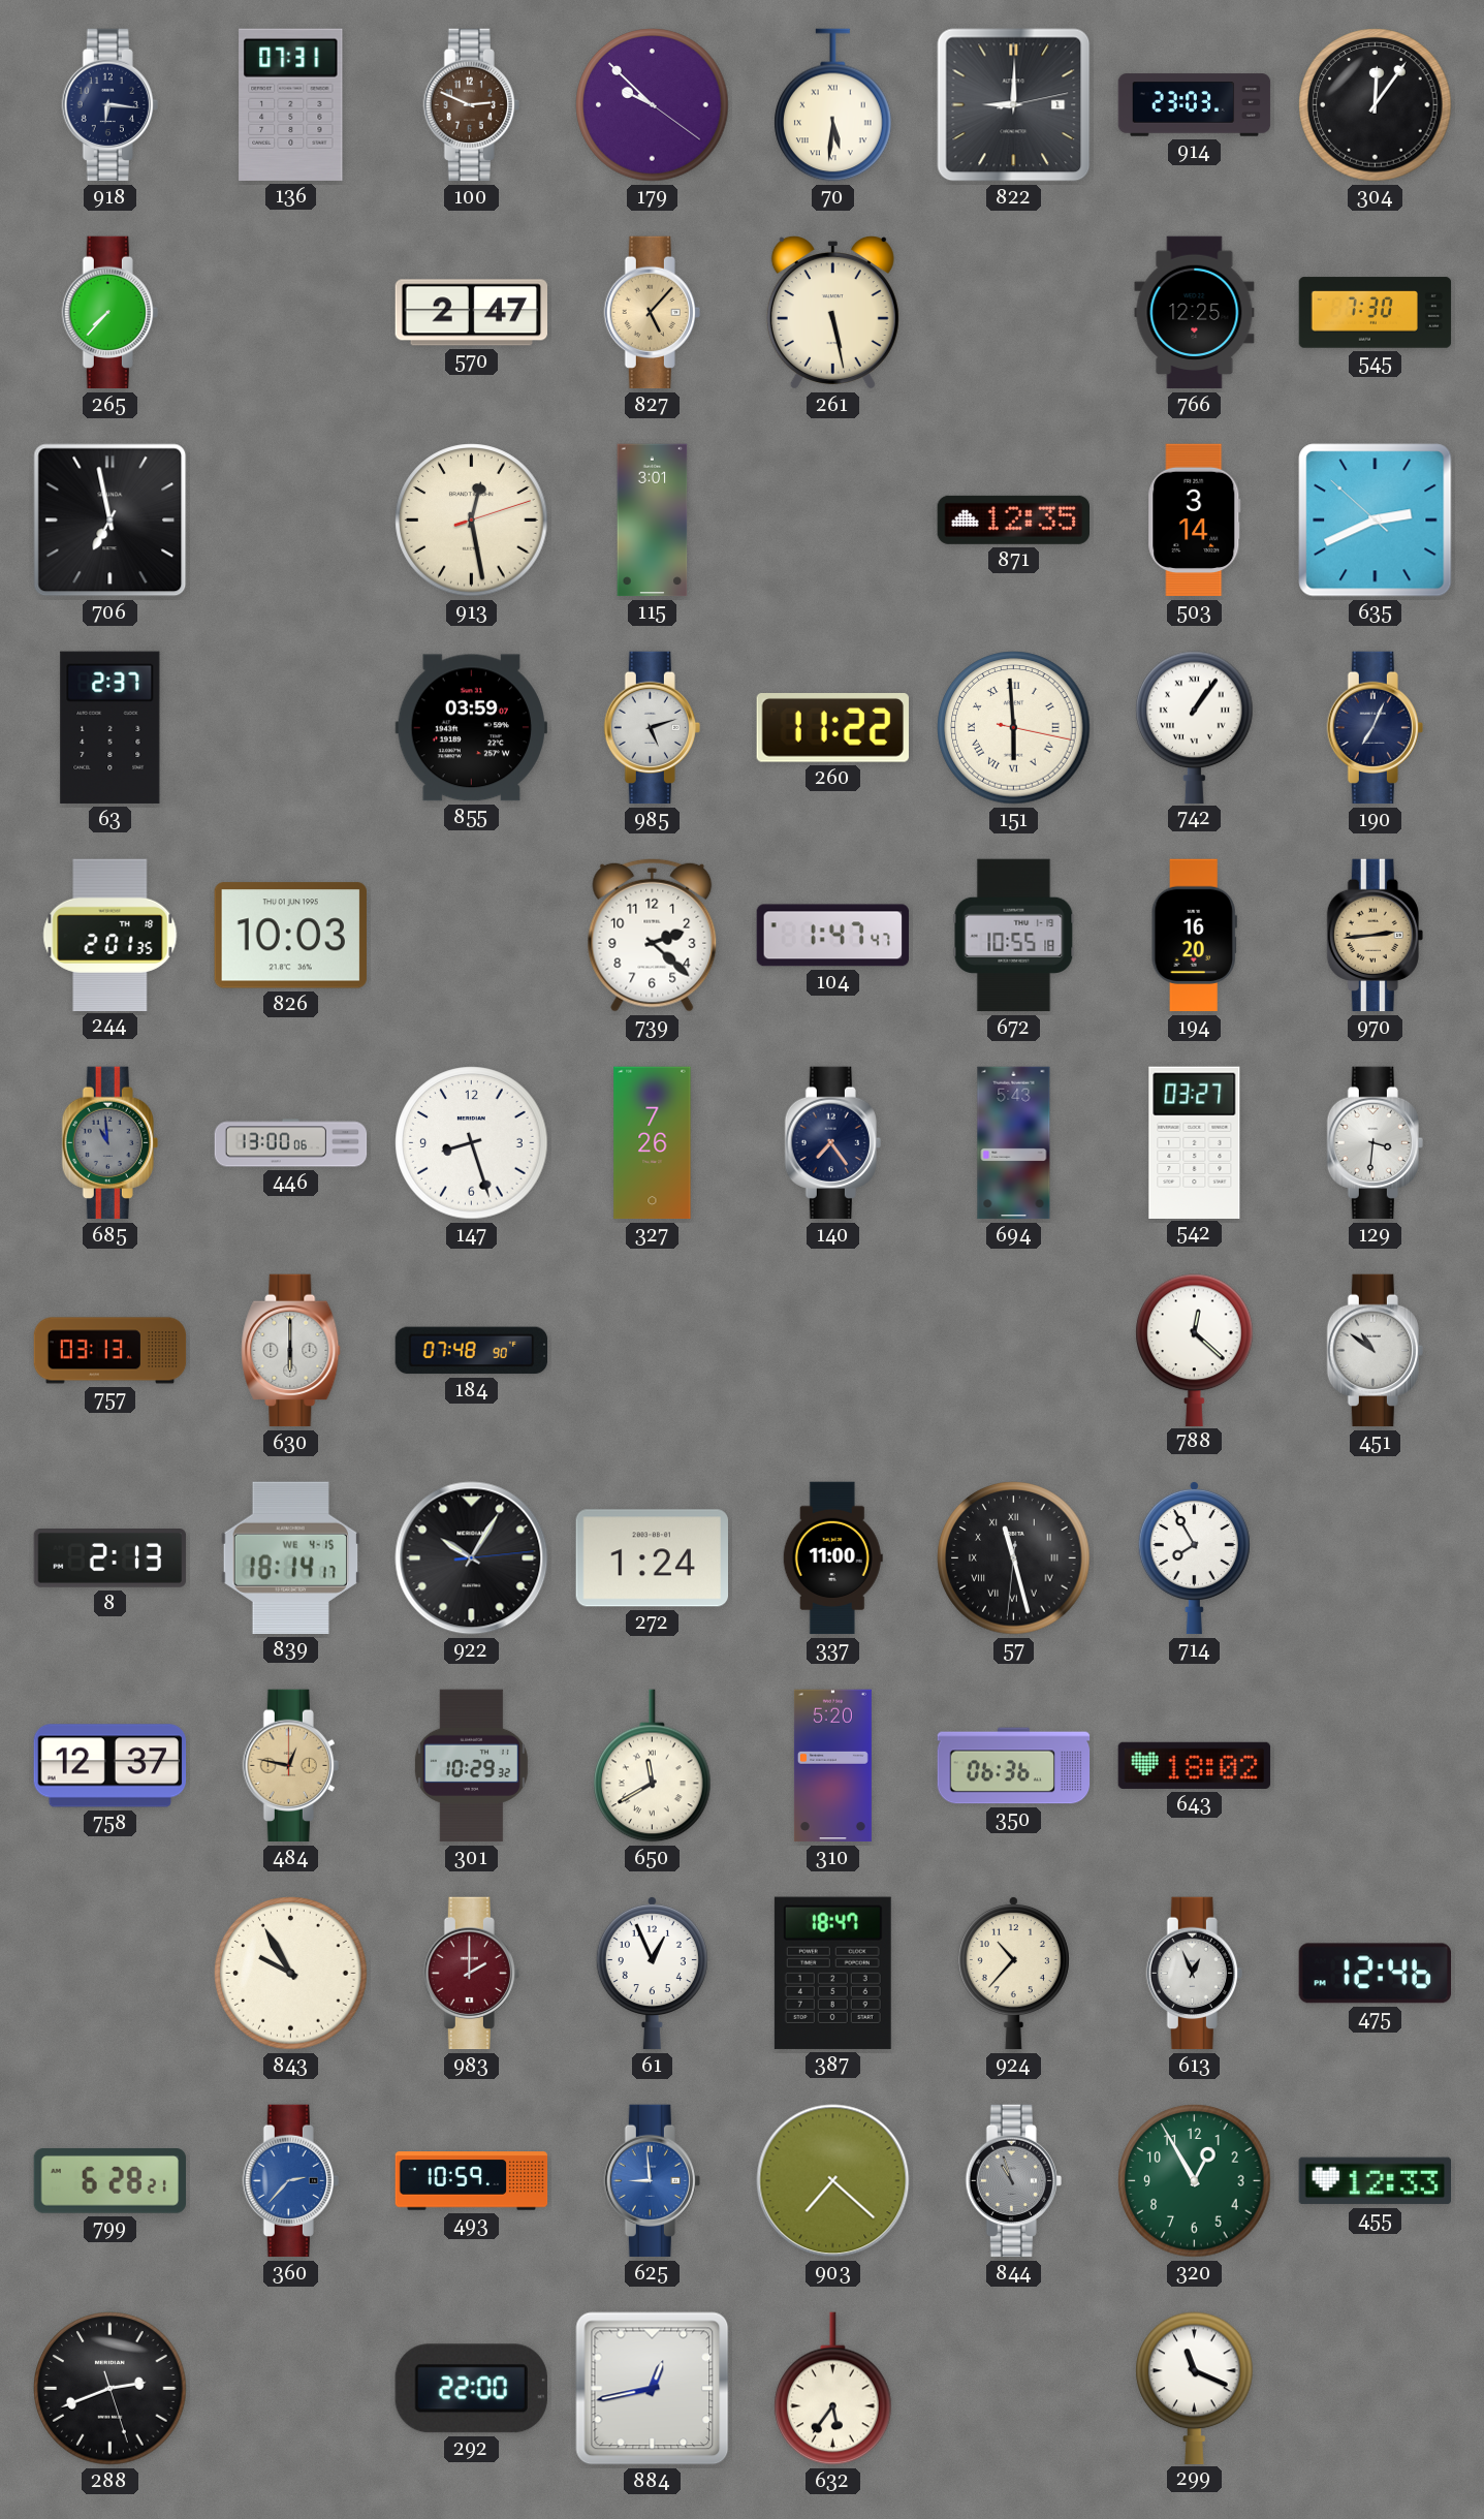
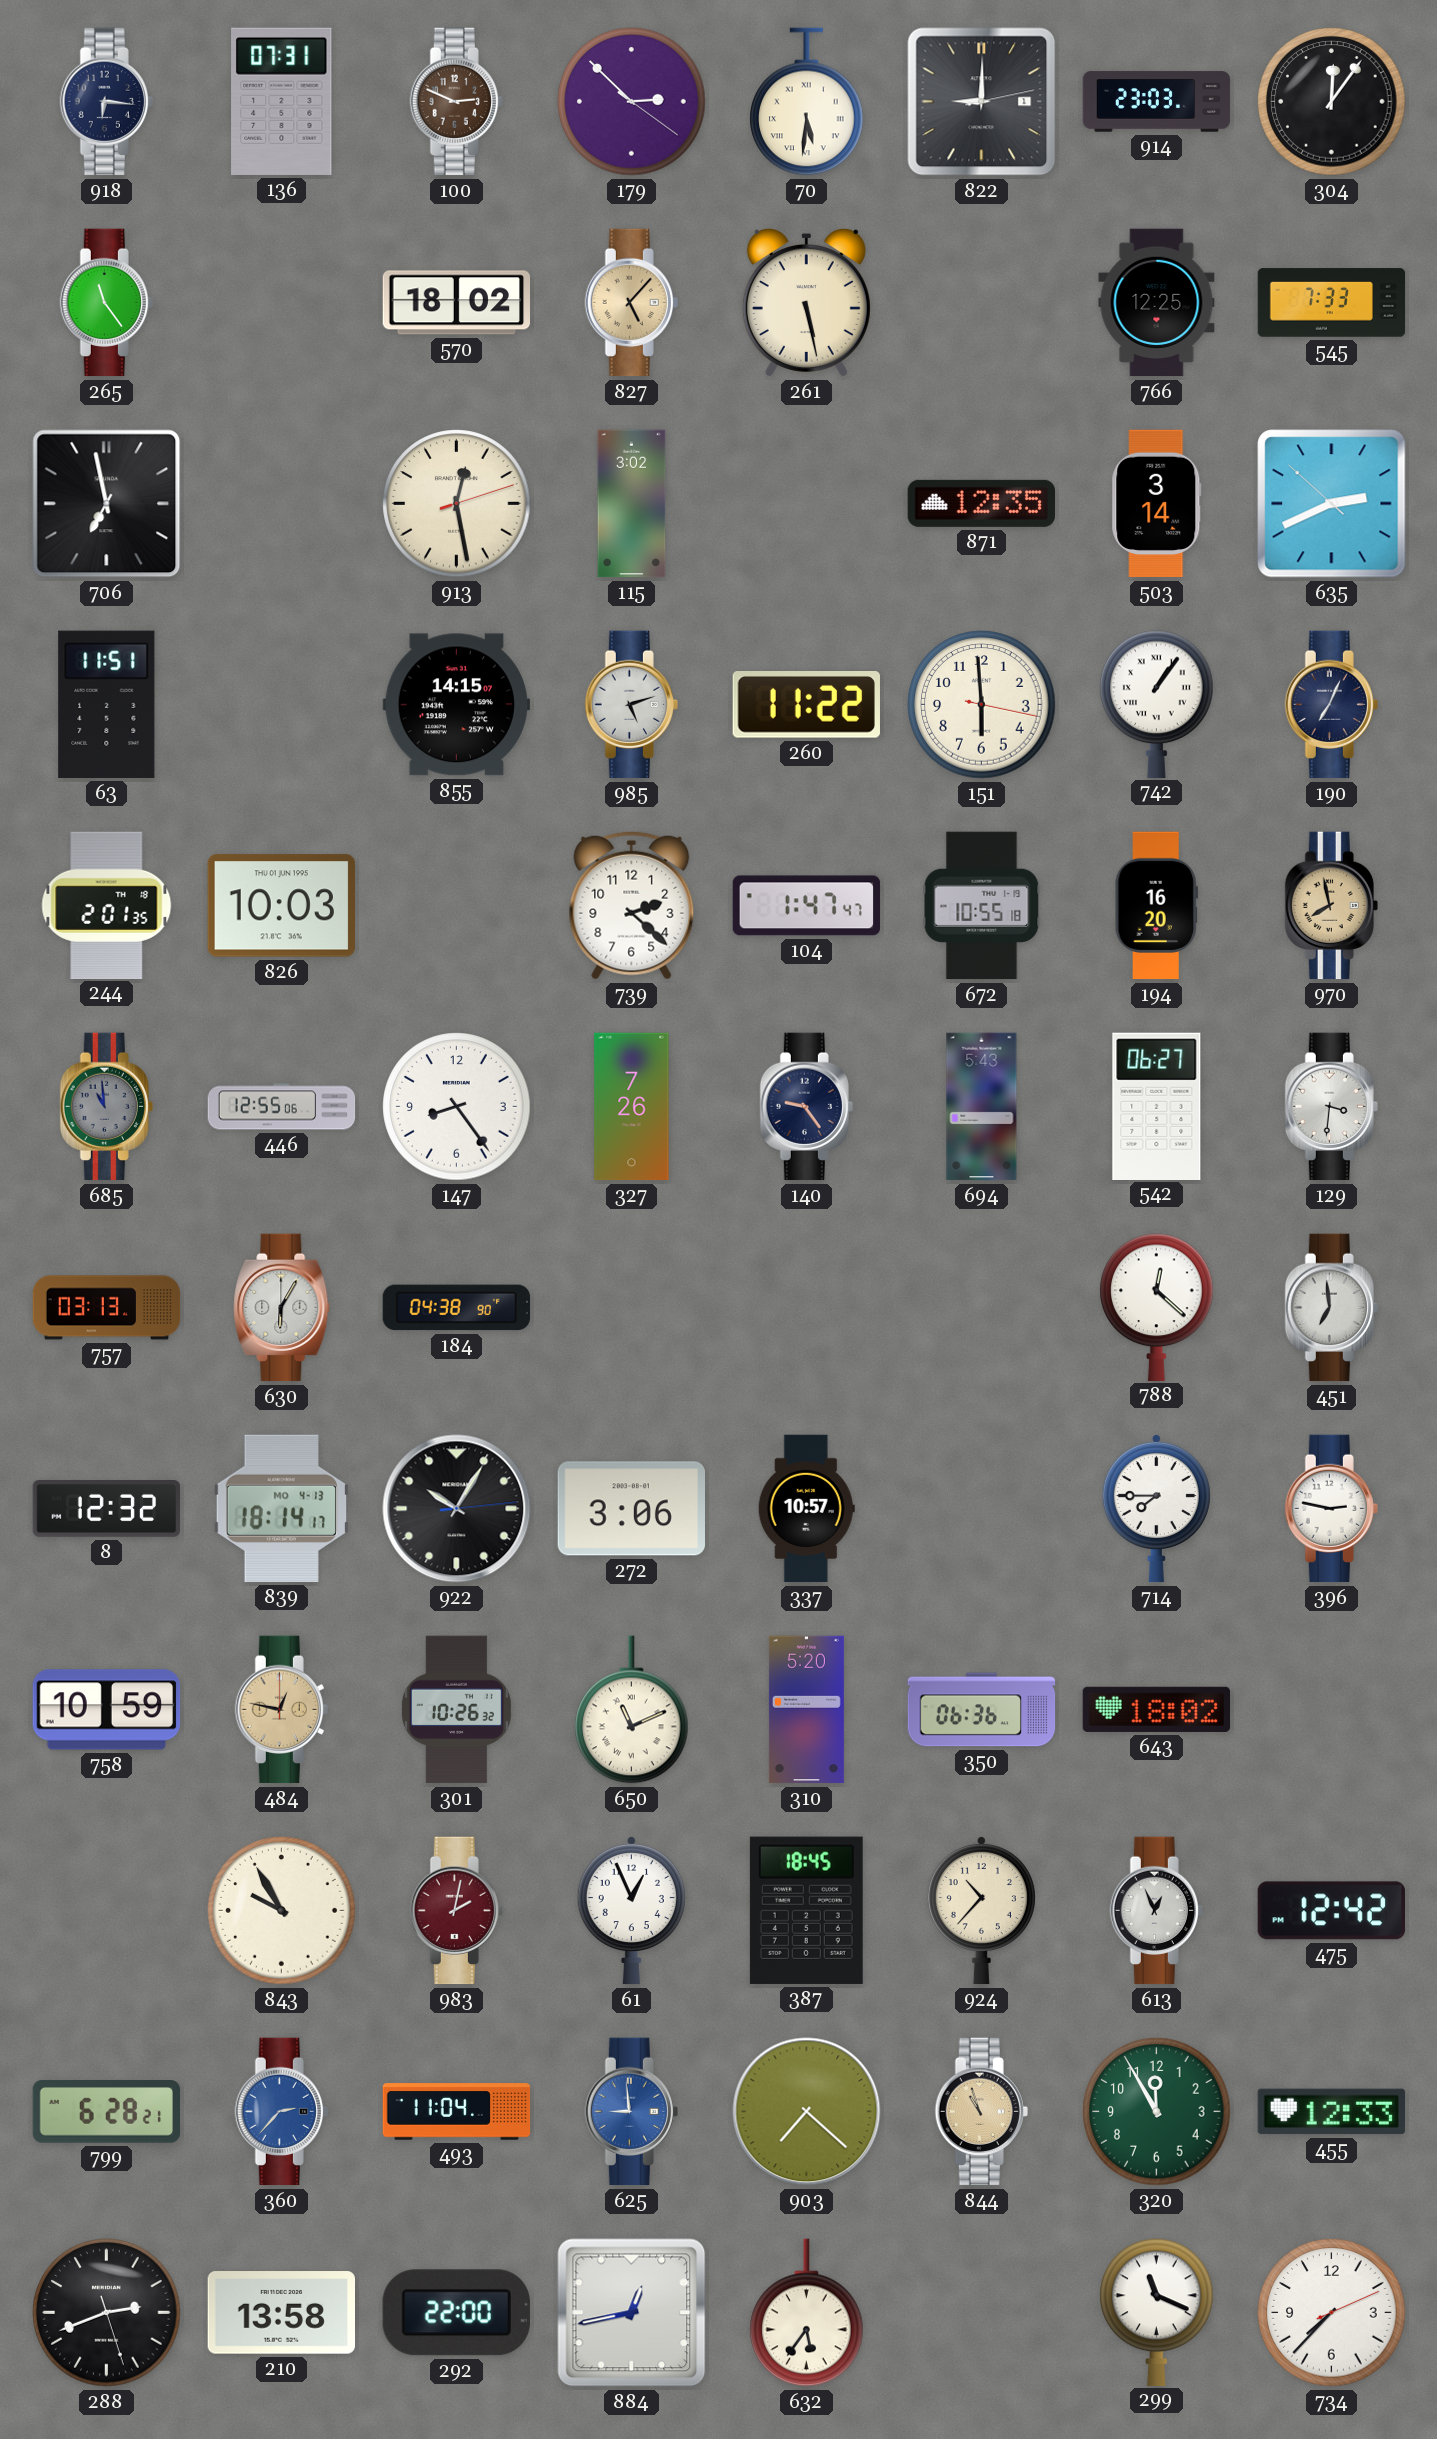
179: 9:52 -> 2:52 (632, 102)
265: 7:37 -> 11:24 (106, 303)
570: 2:47 -> 18:02 (457, 303)
545: 7:30 -> 7:33 (1332, 303)
115: 3:01 -> 3:02 (632, 504)
63: 2:37 -> 11:51 (107, 704)
855: 03:59 -> 14:15 (456, 705)
151 numerals: Roman -> Arabic (982, 705)
970: 2:44 -> 7:58 (1331, 906)
446: 13:00 -> 12:55 (282, 1107)
147: 8:27 -> 8:24 (457, 1107)
140: 7:24 -> 9:24 (806, 1107)
542: 03:27 -> 06:27 (1157, 1106)
630: 6:00 -> 6:05 (282, 1308)
184: 07:48 -> 04:38 (457, 1308)
451: 10:51 -> 6:59 (1331, 1308)
8: 2:13 -> 12:32 (107, 1509)
839 date: WE 4-15 -> MO 4-13 (281, 1508)
272: 1:24 -> 3:06 (631, 1509)
337: 11:00 -> 10:57 (806, 1509)
57: 11:27 -> none (1014, 1558)
714: 7:55 -> 7:45 (1156, 1508)
396: none -> 2:47 (1331, 1509)
758: 12:37 -> 10:59 (107, 1710)
301: 10:29 -> 10:26 (456, 1710)
650: 11:40 -> 11:11 (632, 1710)
983: 2:00 -> 2:02 (456, 1911)
387: 18:47 -> 18:45 (806, 1910)
475: 12:46 -> 12:42 (1331, 1911)
493: 10:59 -> 11:04 (457, 2112)
844 dial: grey -> champagne (981, 2112)
320: 12:55 -> 11:55 (1157, 2112)
210: none -> 13:58 (281, 2313)
734: none -> 7:37 (1332, 2313)
